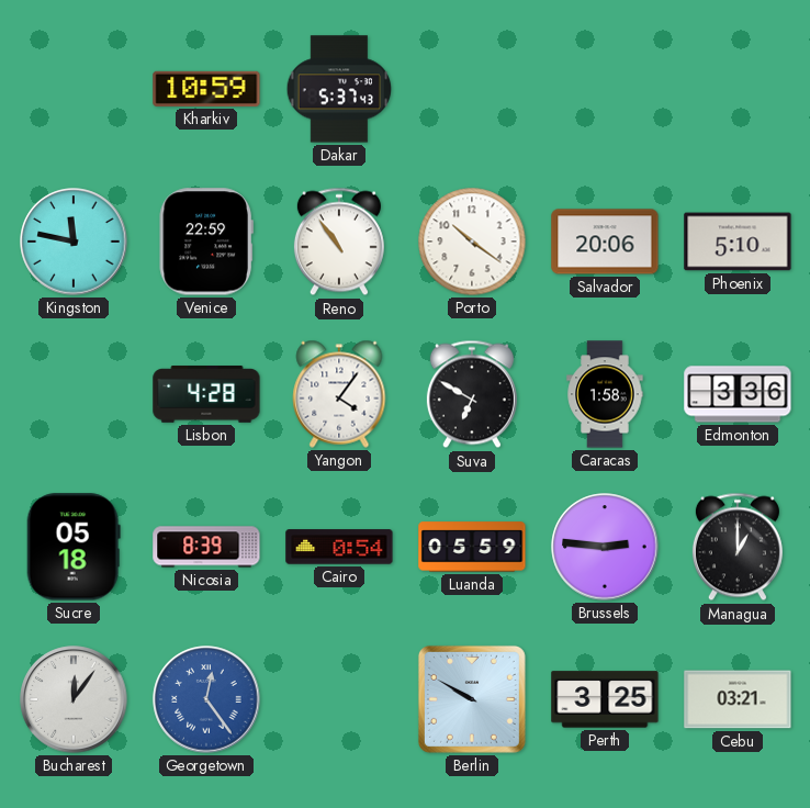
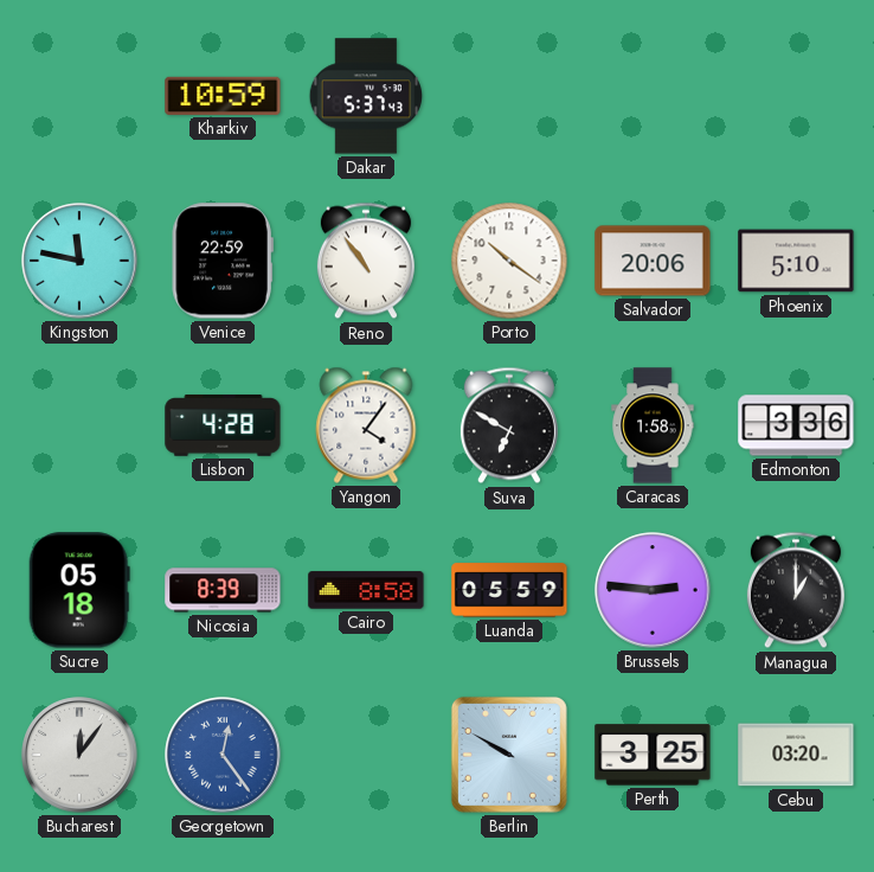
Cairo: 0:54 -> 8:58 (366, 590)
Cebu: 03:21 -> 03:20 (796, 755)
